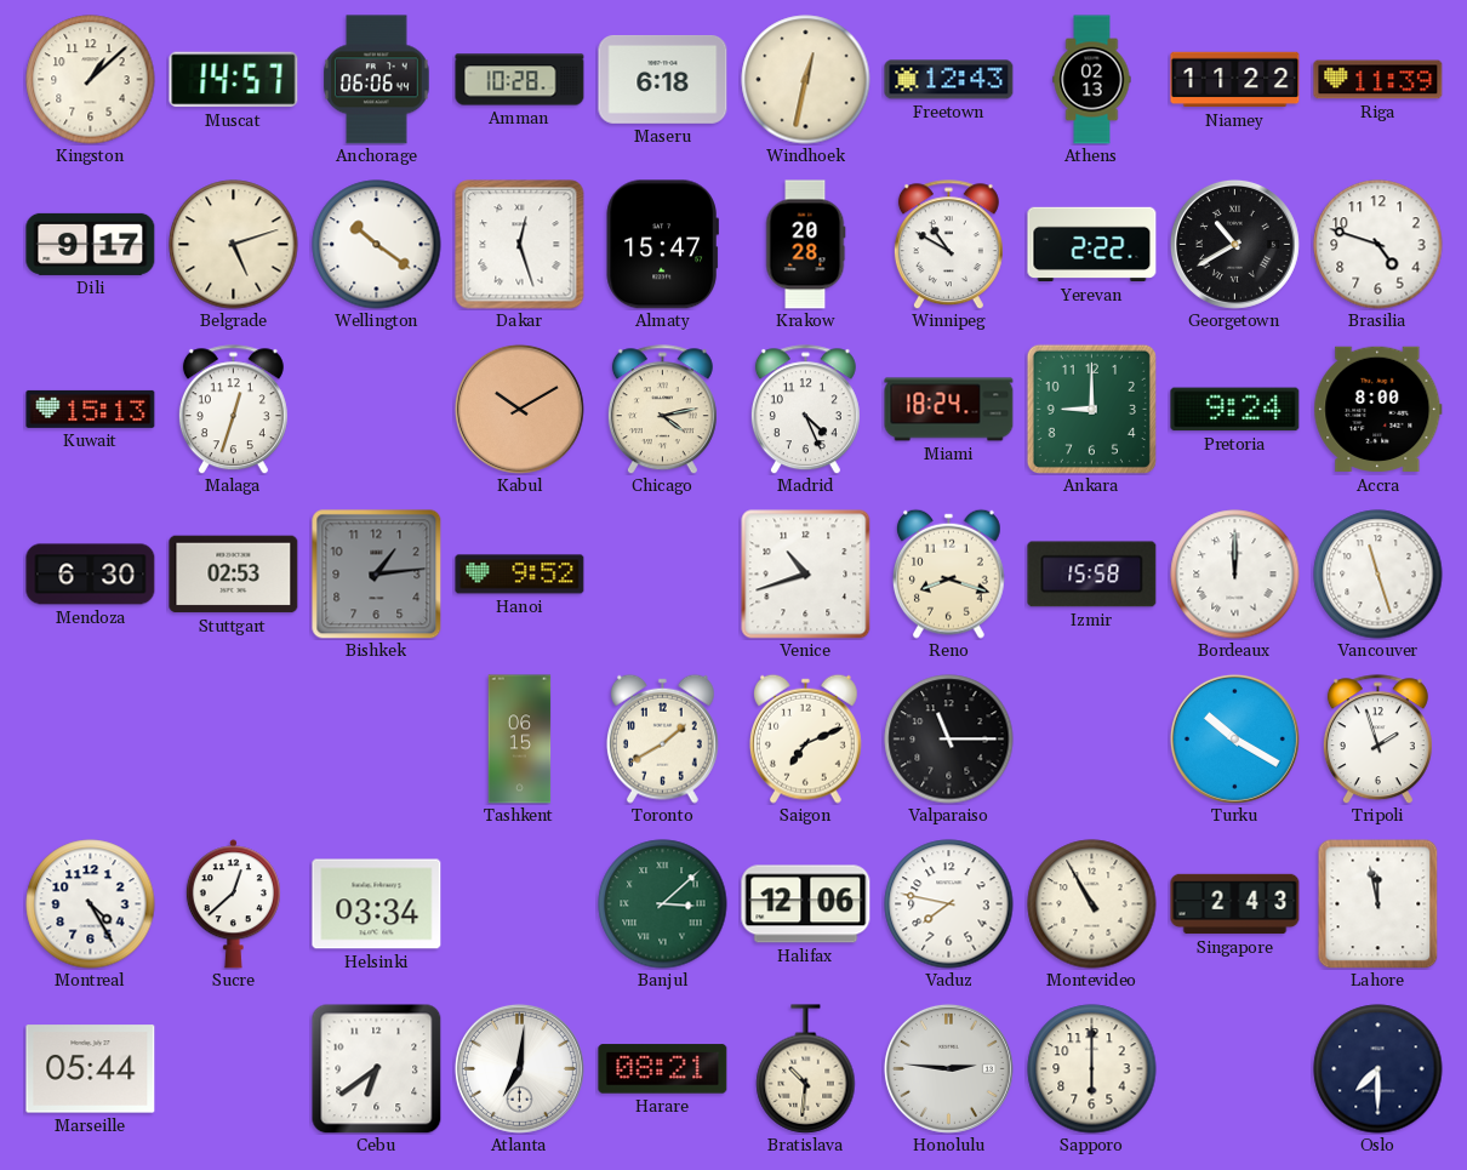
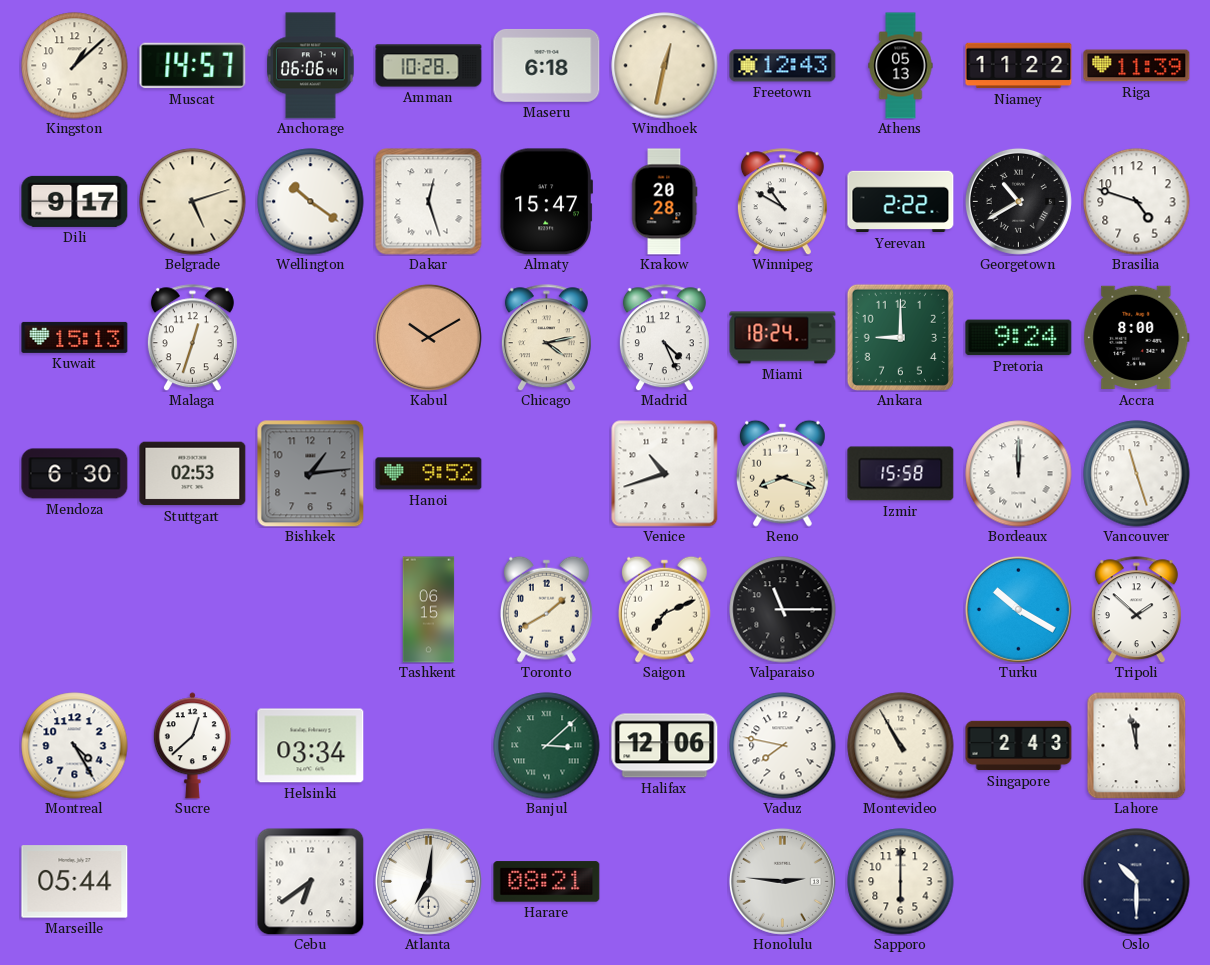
Athens: 02:13 -> 05:13 (901, 66)
Tripoli: 1:57 -> 1:52 (1136, 610)
Bratislava: 10:31 -> none (806, 1069)
Oslo: 7:30 -> 10:30 (1137, 882)
